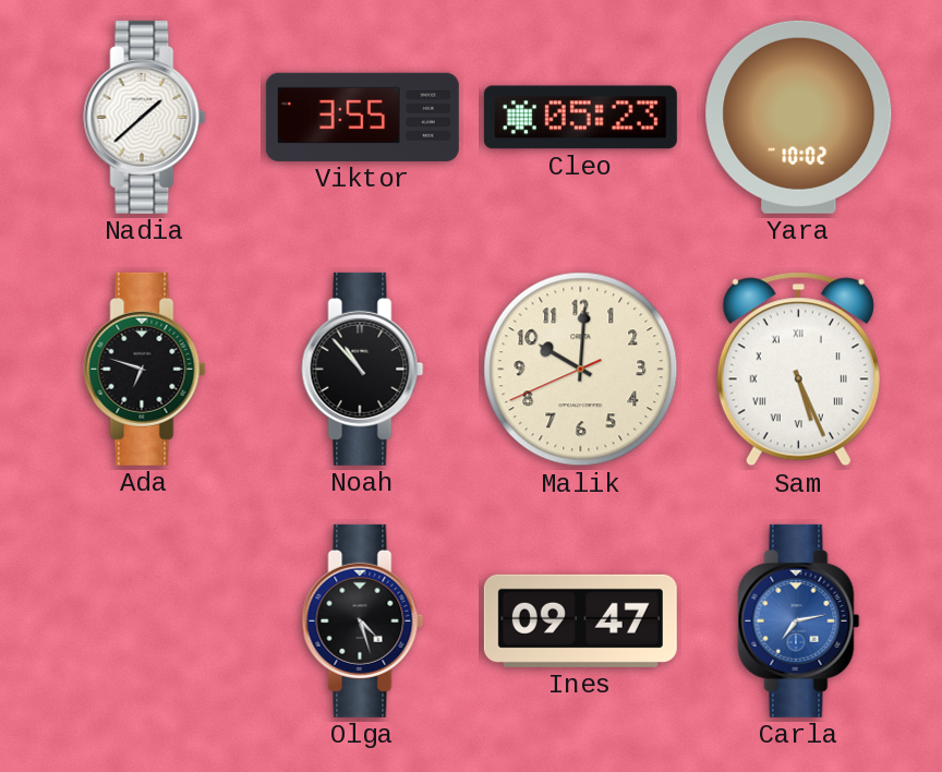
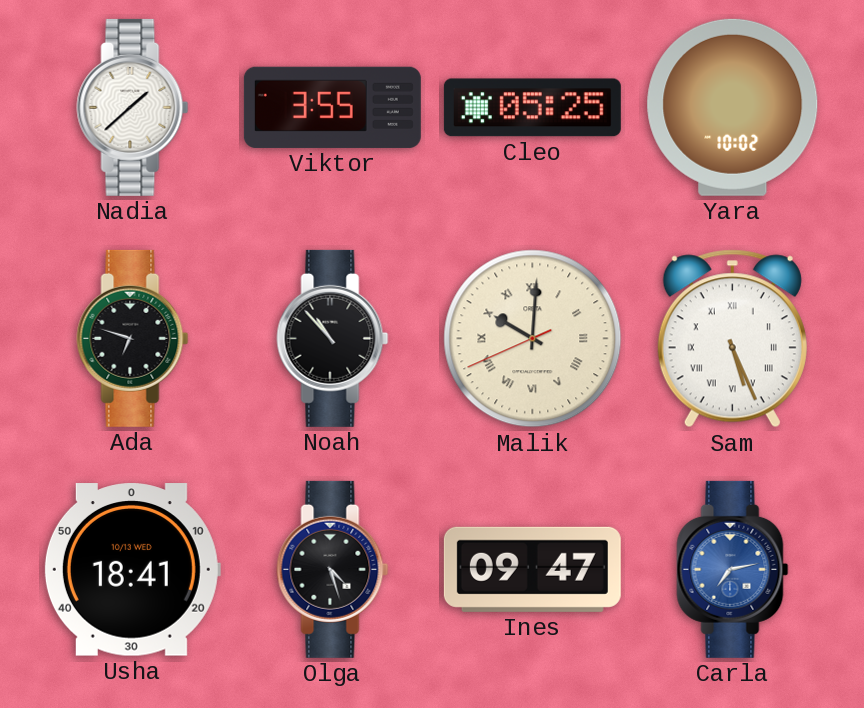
Cleo: 05:23 -> 05:25 (532, 108)
Malik numerals: Arabic -> Roman (533, 339)
Usha: none -> 18:41 (132, 570)
